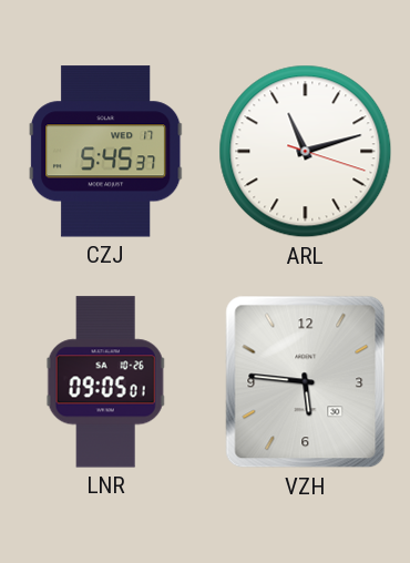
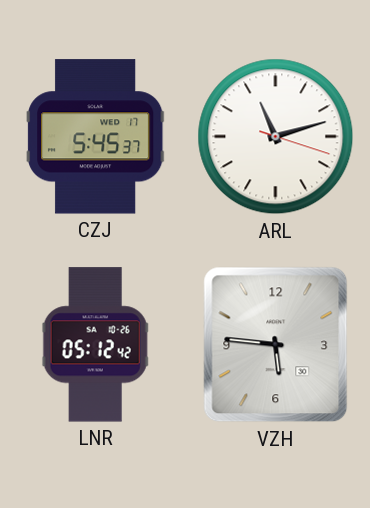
LNR: 09:05 -> 05:12 (95, 345)
